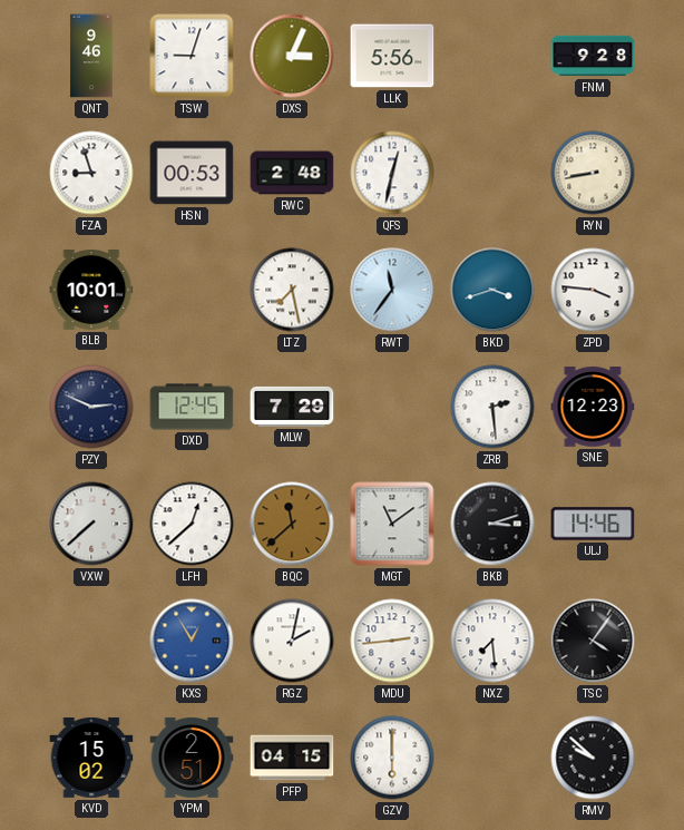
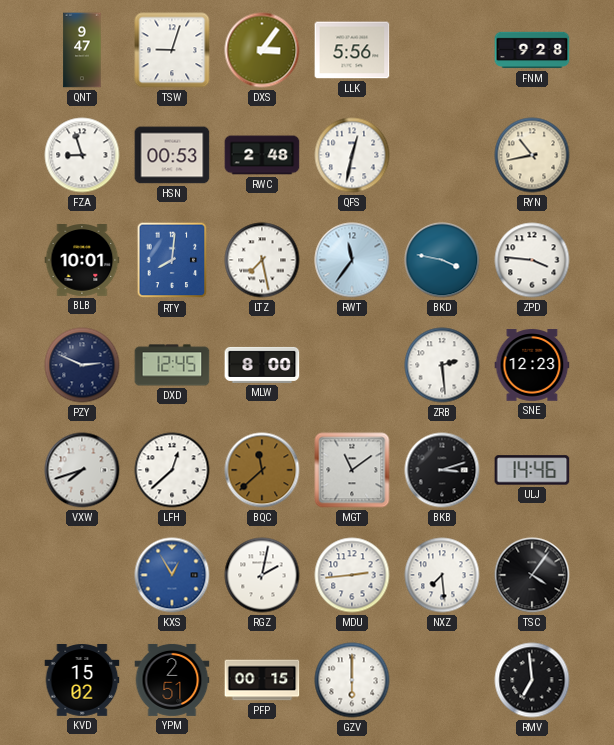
QNT: 9:46 -> 9:47 (82, 50)
DXS: 3:04 -> 3:06 (262, 50)
RYN: 8:43 -> 10:43 (532, 155)
RTY: none -> 8:01 (172, 260)
BKD: 3:42 -> 3:47 (442, 260)
MLW: 7:29 -> 8:00 (262, 365)
VXW: 7:38 -> 7:42 (82, 470)
PFP: 04:15 -> 00:15 (262, 680)
RMV: 9:52 -> 6:59 (532, 680)
